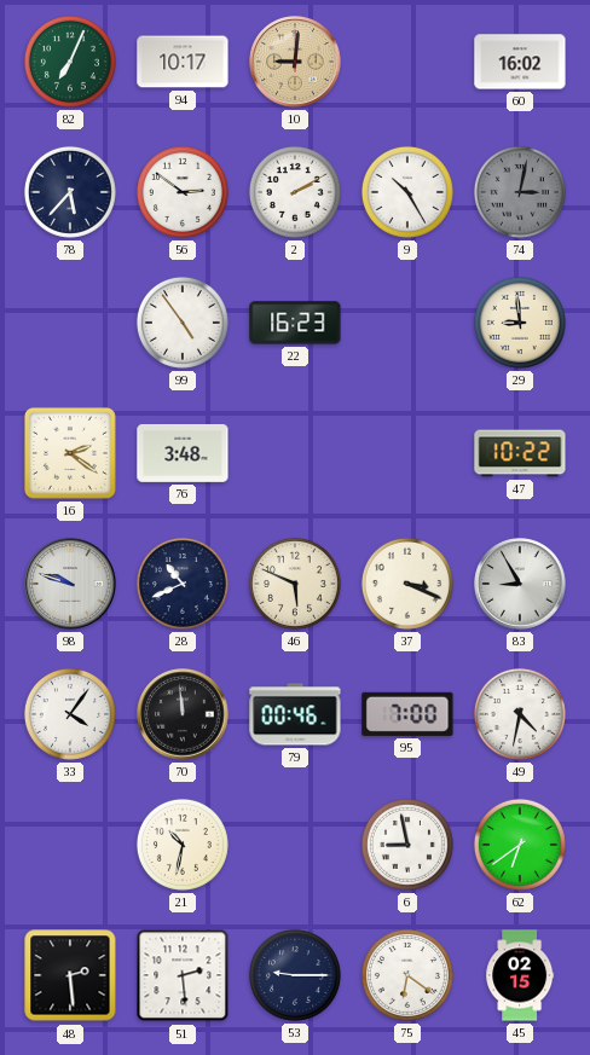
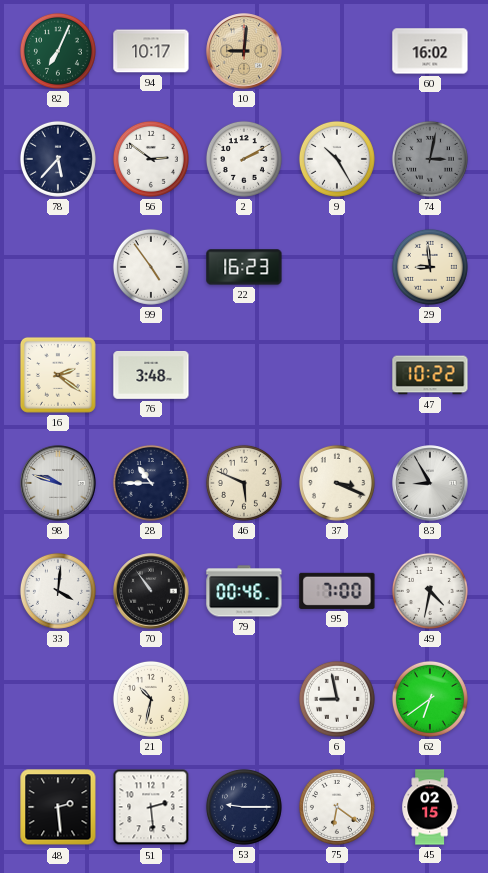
28: 10:41 -> 10:45 (151, 483)
33: 4:06 -> 4:01 (58, 591)
70: 11:59 -> 10:54 (151, 591)
